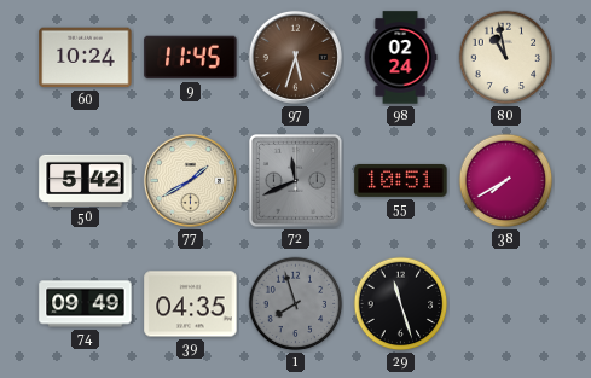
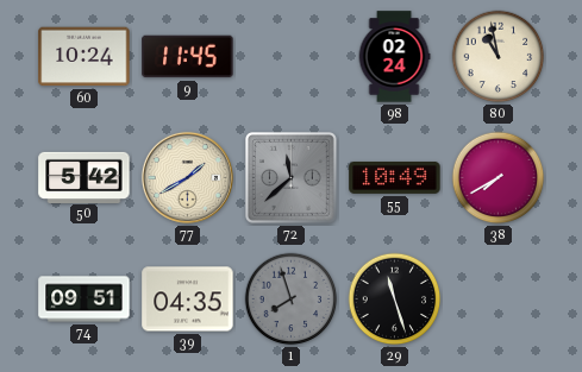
97: 5:33 -> none (295, 57)
72: 11:41 -> 11:38 (292, 178)
55: 10:51 -> 10:49 (395, 177)
74: 09:49 -> 09:51 (85, 300)
